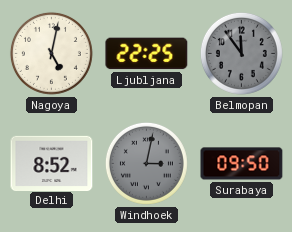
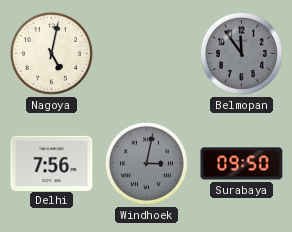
Ljubljana: 22:25 -> none (147, 54)
Delhi: 8:52 -> 7:56 (52, 163)
